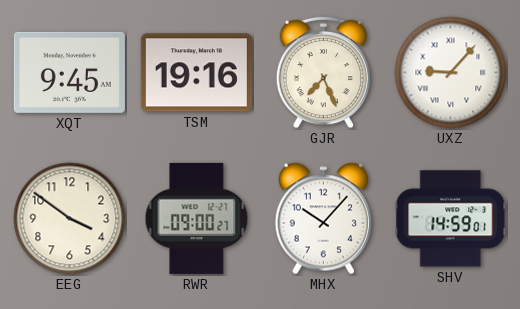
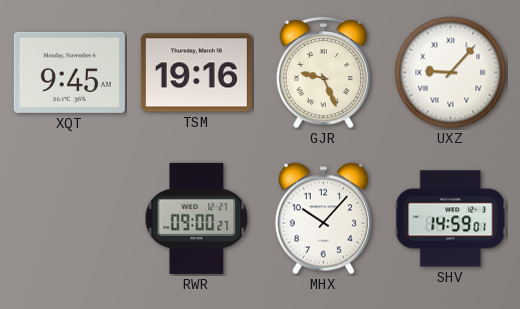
GJR: 7:26 -> 9:26 (323, 72)
EEG: 3:51 -> none (70, 219)
